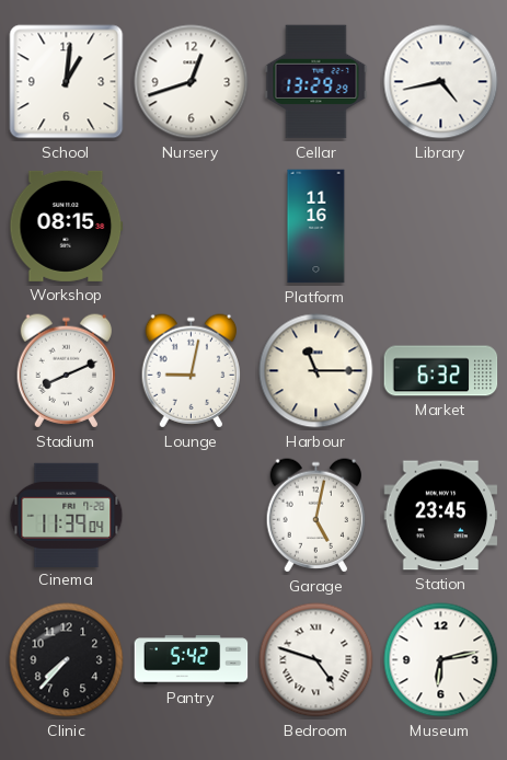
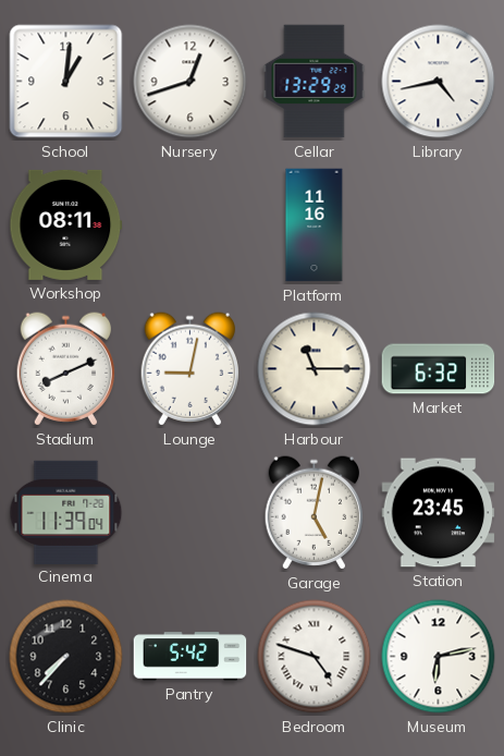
Workshop: 08:15 -> 08:11 (66, 224)
